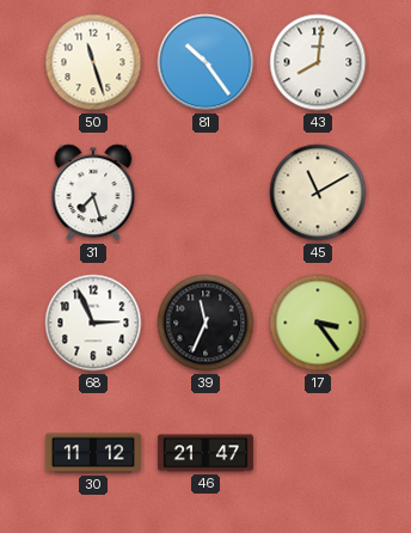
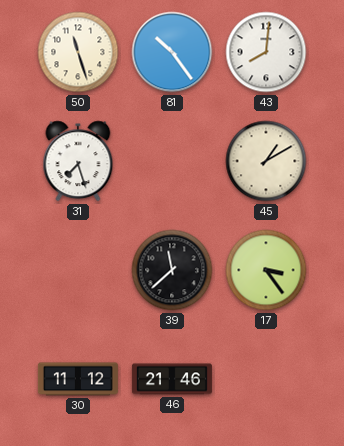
45: 11:10 -> 1:10 (266, 161)
68: 2:56 -> none (93, 323)
39: 11:34 -> 11:38 (172, 270)
46: 21:47 -> 21:46 (172, 379)
